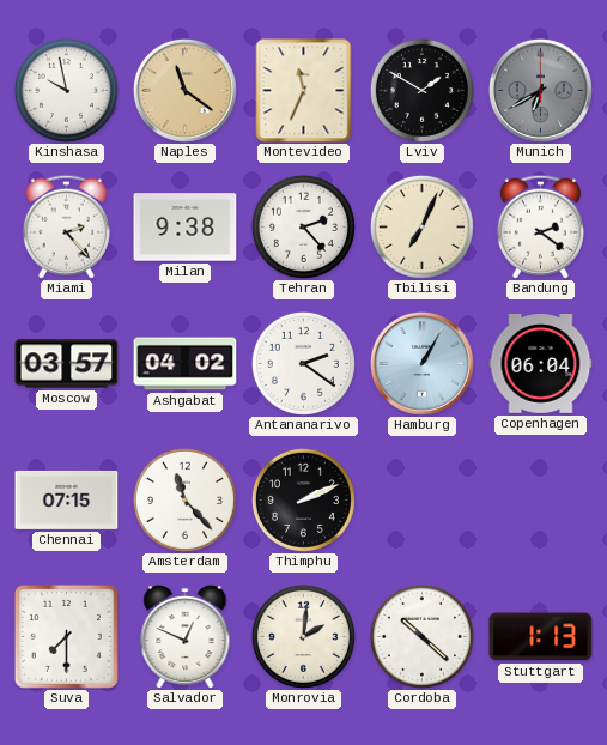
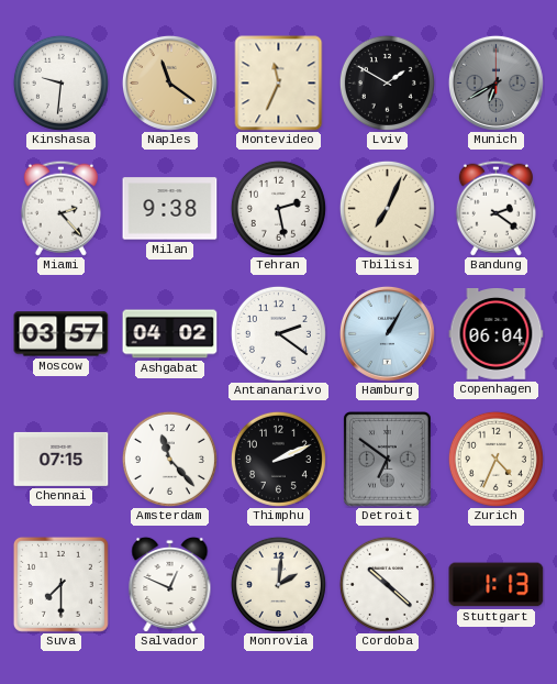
Kinshasa: 9:58 -> 9:31 (60, 82)
Tehran: 2:23 -> 2:28 (278, 208)
Detroit: none -> 6:51 (388, 460)
Zurich: none -> 4:34 (495, 459)
